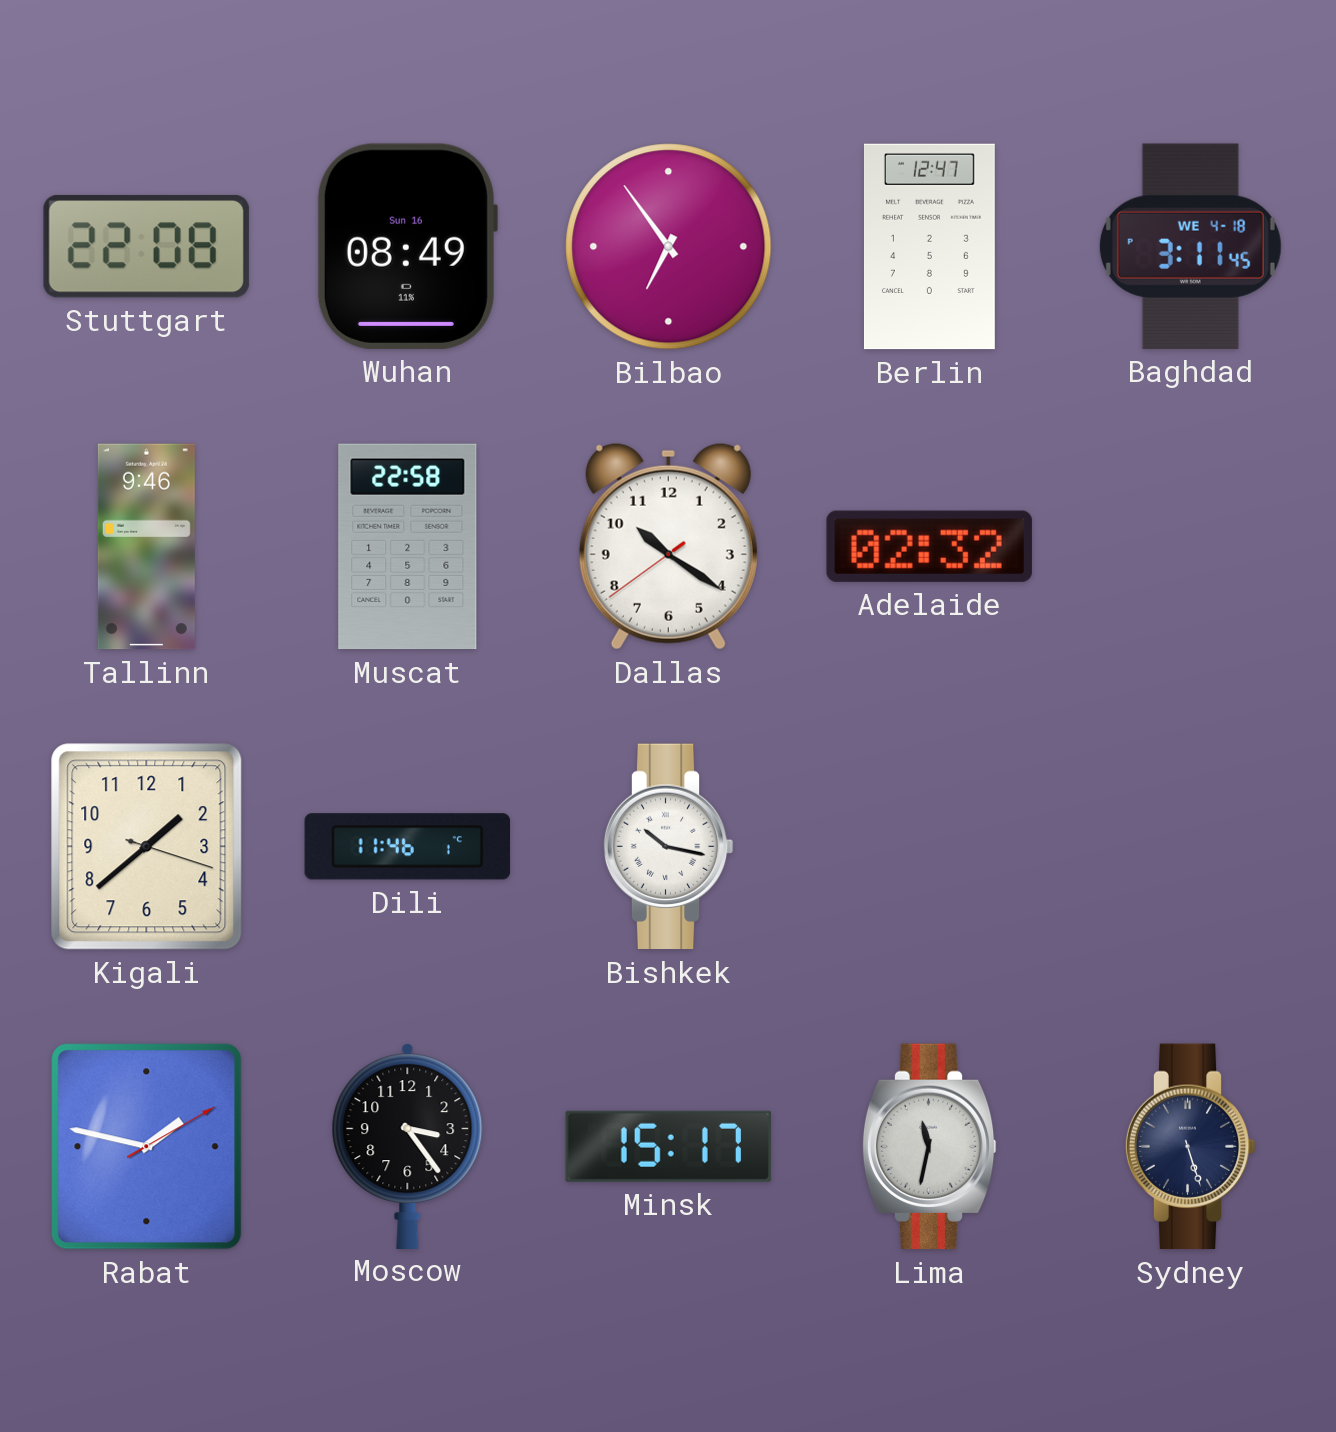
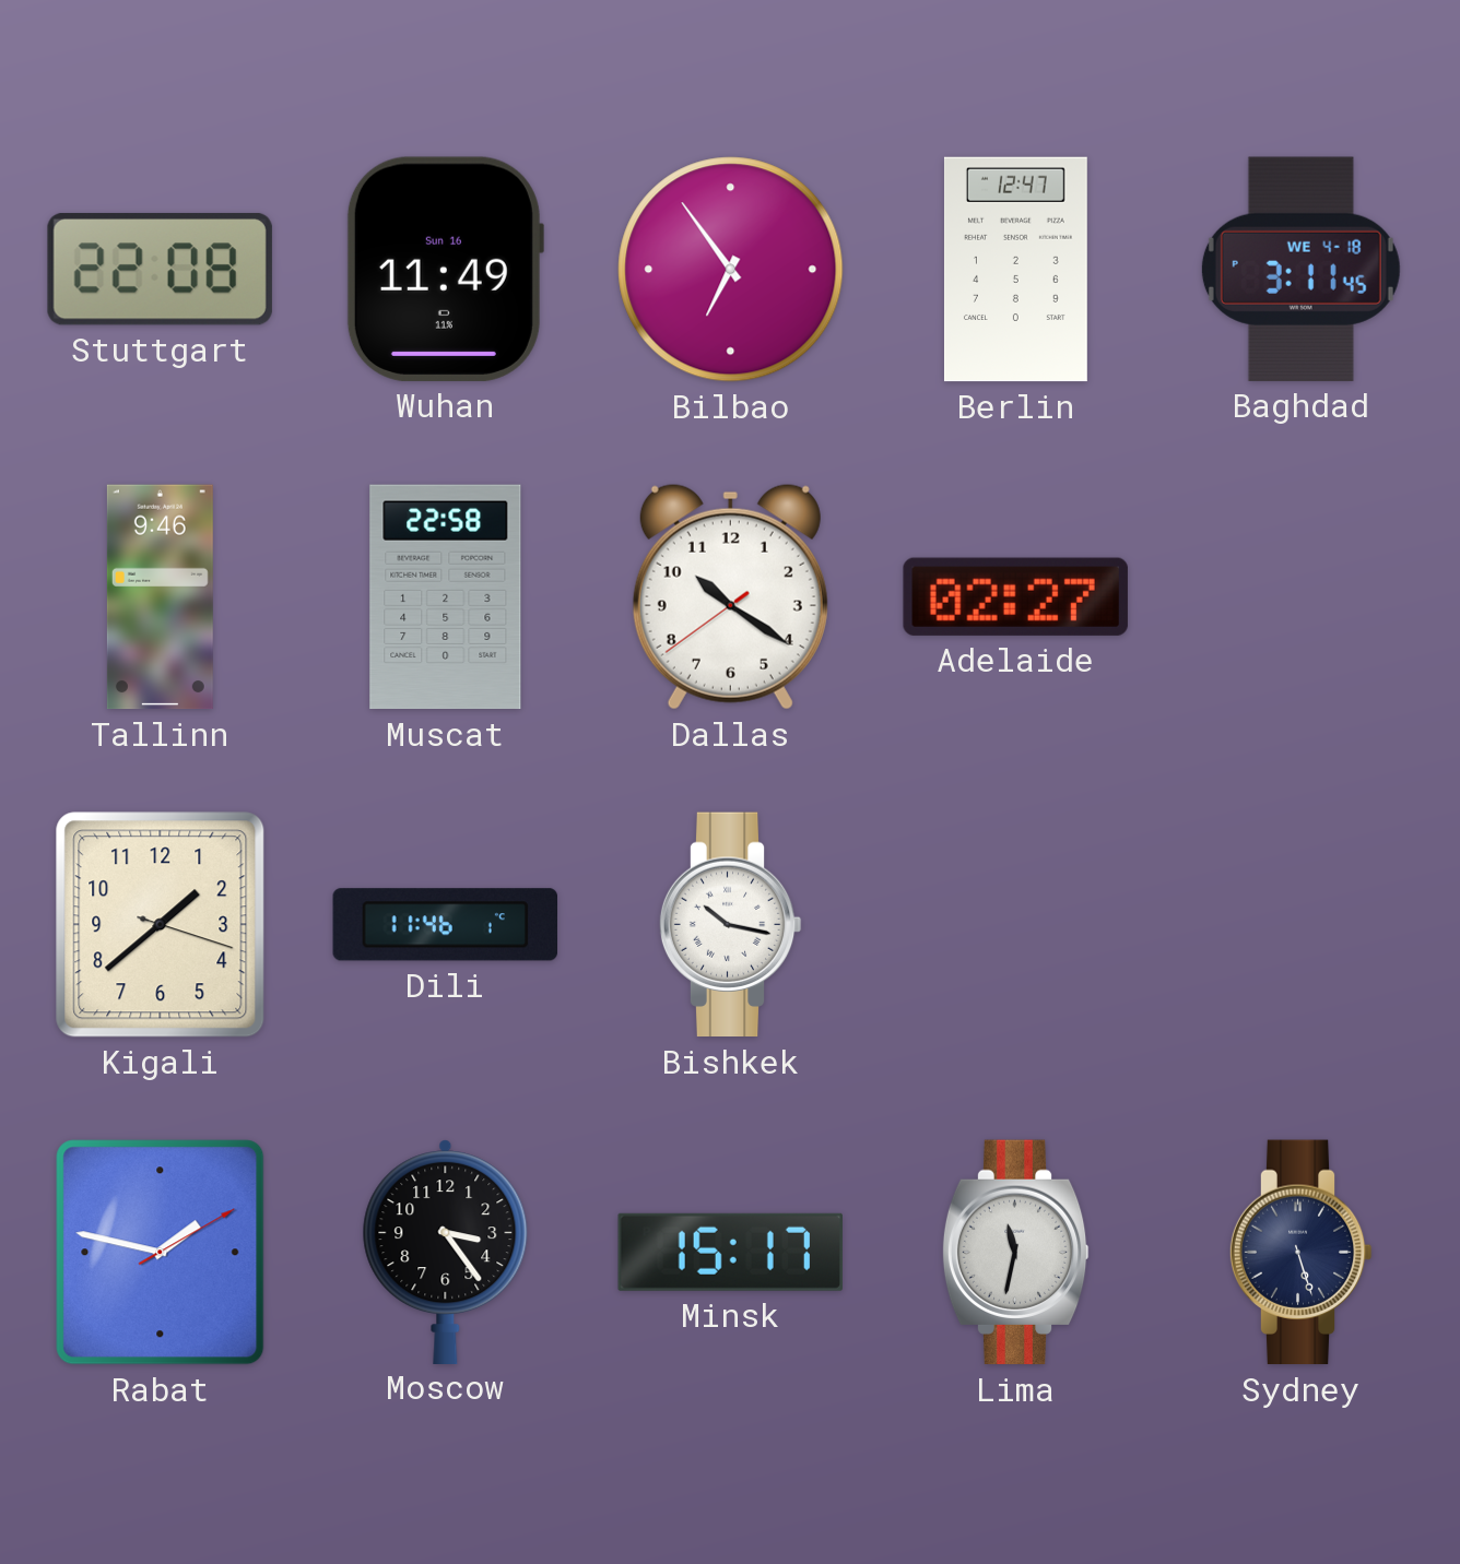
Wuhan: 08:49 -> 11:49 (445, 269)
Adelaide: 02:32 -> 02:27 (1015, 596)
